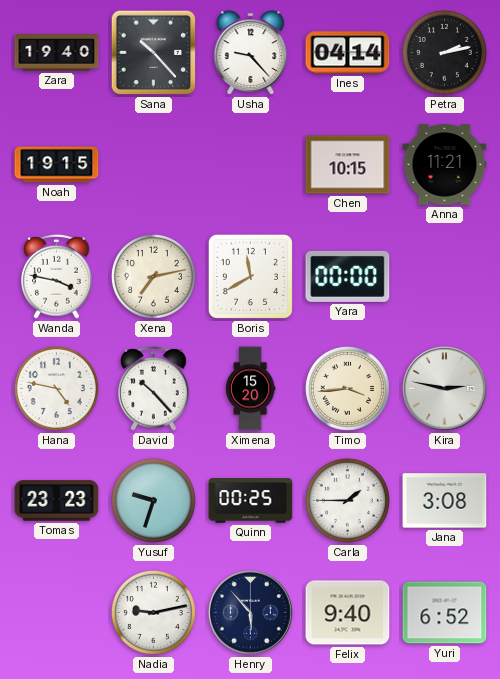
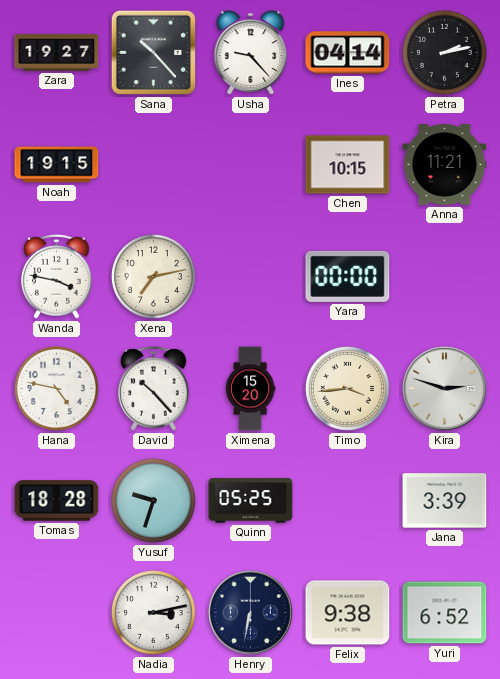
Zara: 19:40 -> 19:27 (57, 53)
Boris: 11:40 -> none (250, 276)
Kira: 2:47 -> 2:48 (445, 389)
Tomas: 23:23 -> 18:28 (57, 501)
Quinn: 00:25 -> 05:25 (251, 501)
Carla: 1:45 -> none (347, 500)
Jana: 3:08 -> 3:39 (445, 501)
Nadia: 9:13 -> 3:13 (153, 612)
Henry: 5:53 -> 6:32 (251, 613)
Felix: 9:40 -> 9:38 (348, 613)
